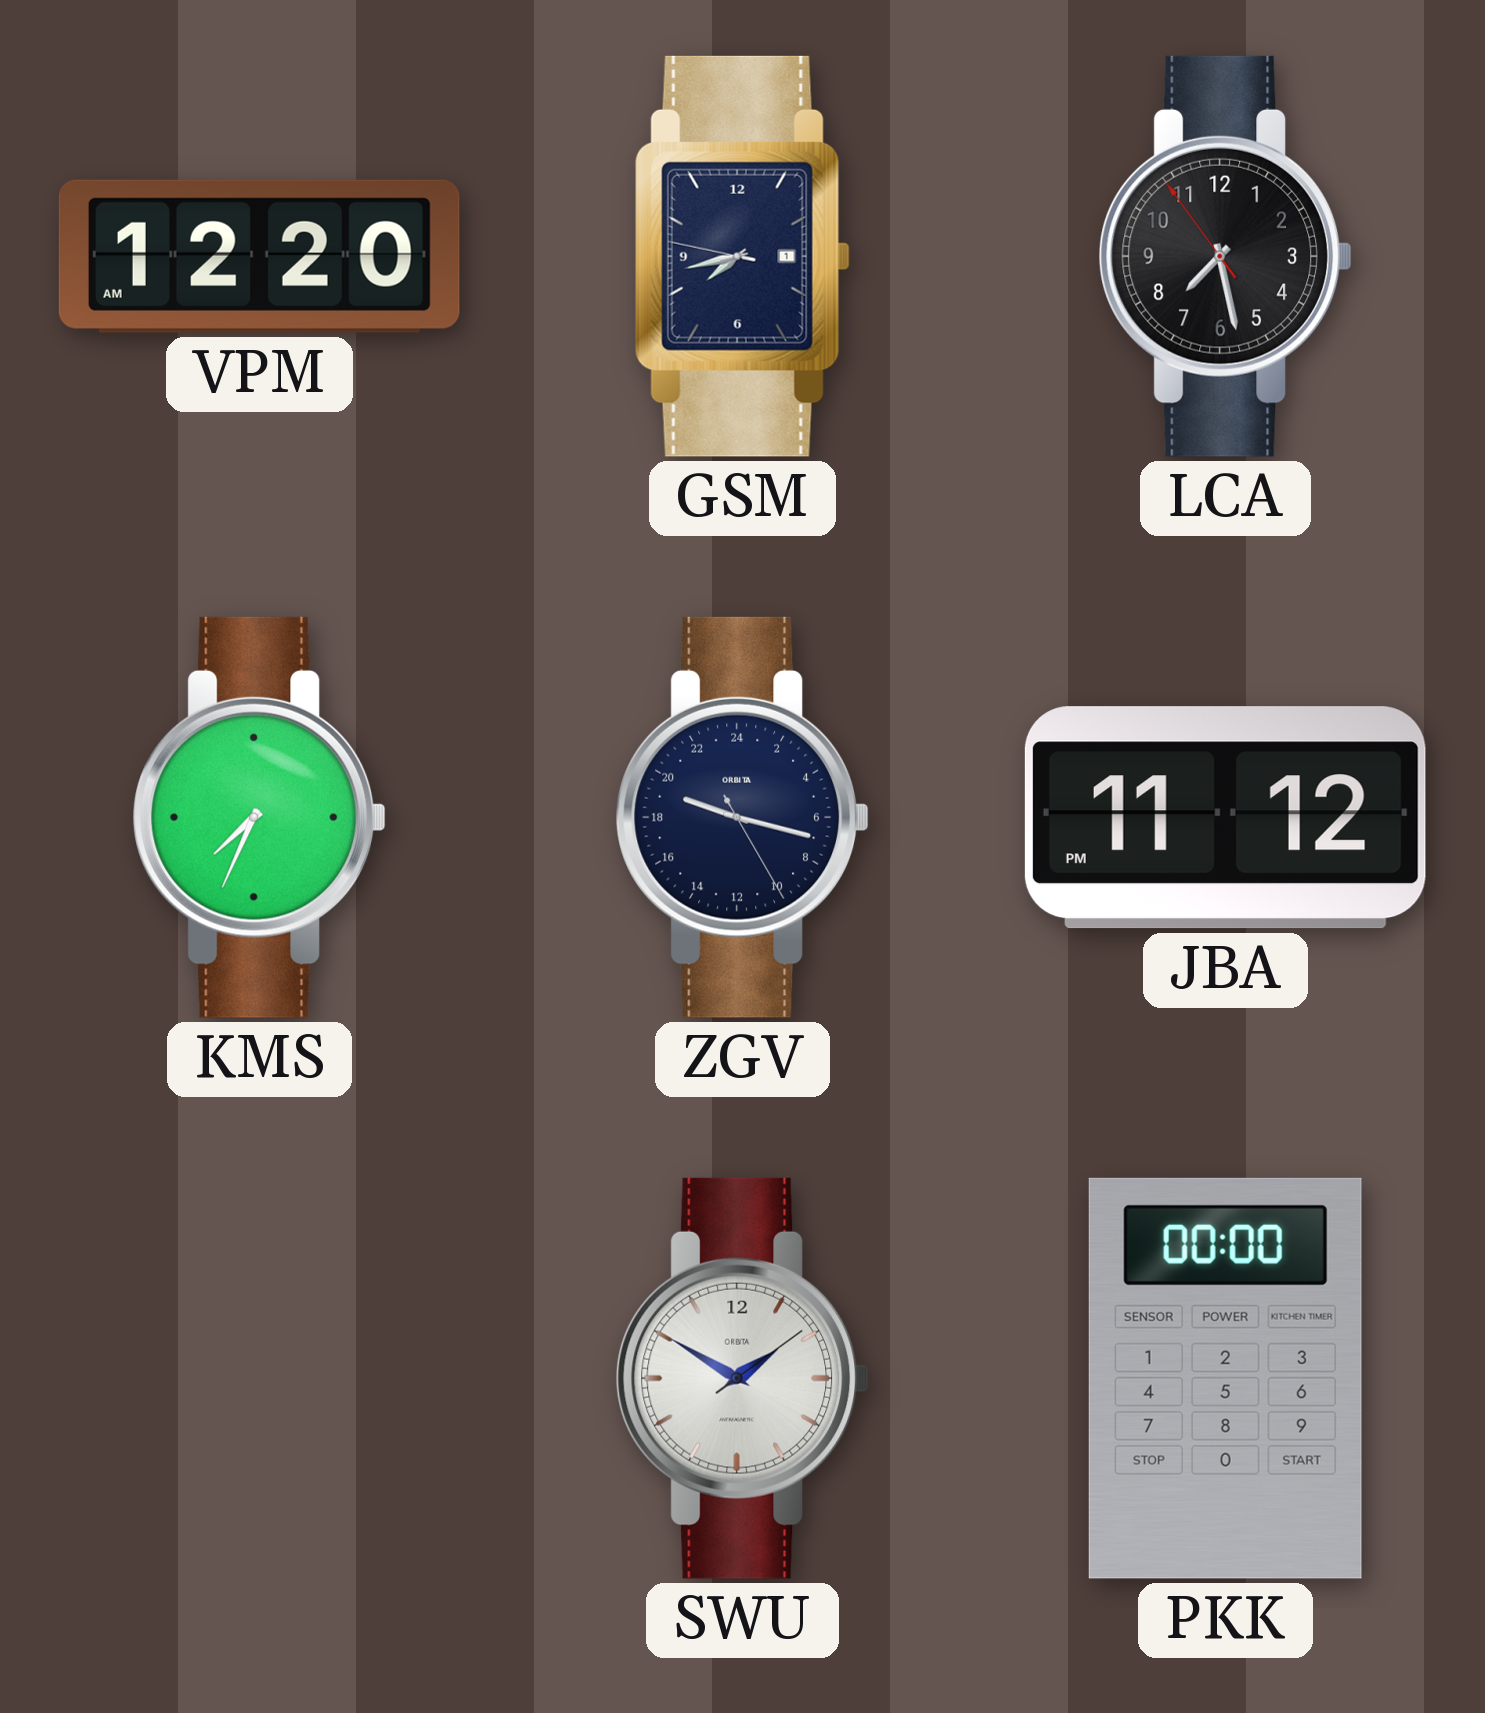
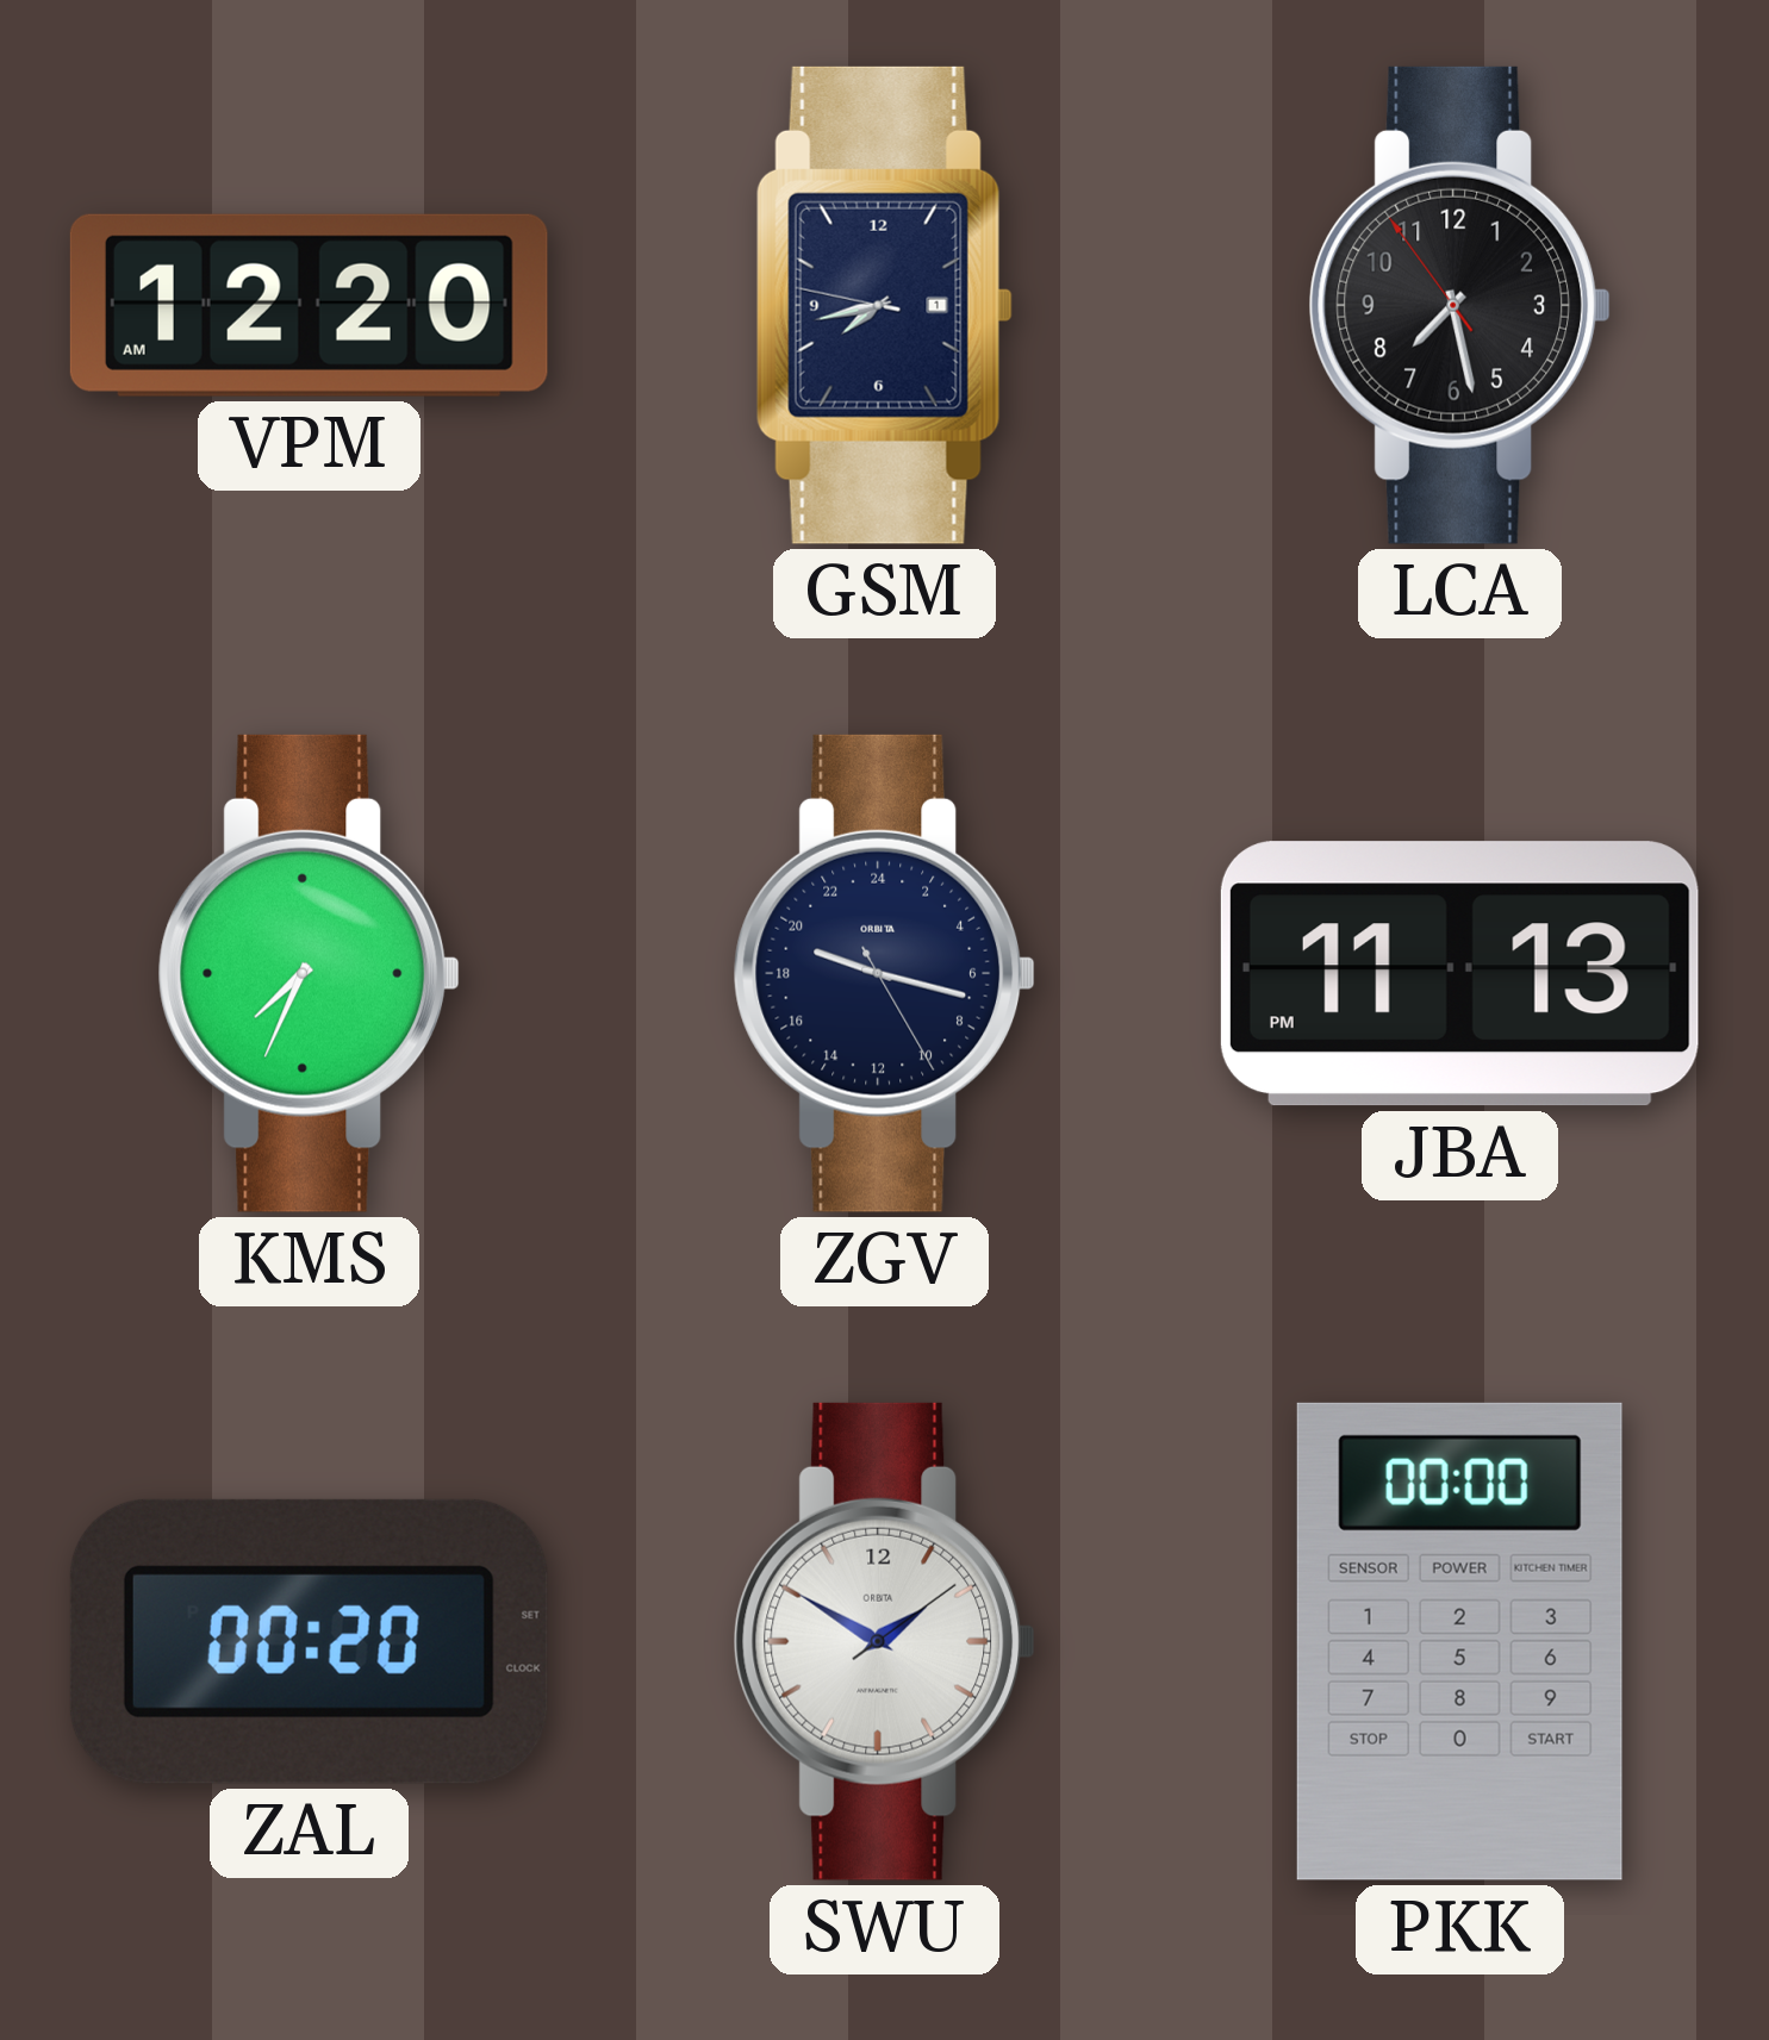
JBA: 11:12 -> 11:13 (1459, 974)
ZAL: none -> 00:20 (309, 1641)
